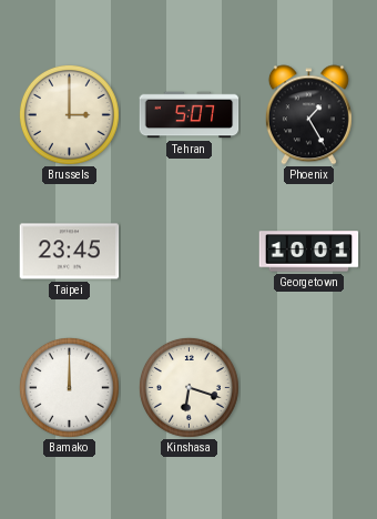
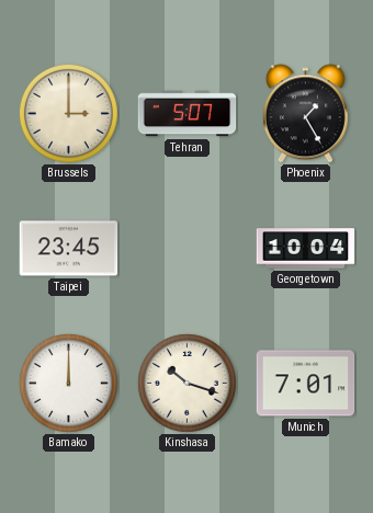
Georgetown: 10:01 -> 10:04 (306, 249)
Kinshasa: 6:18 -> 10:18 (187, 383)
Munich: none -> 7:01 (306, 384)
